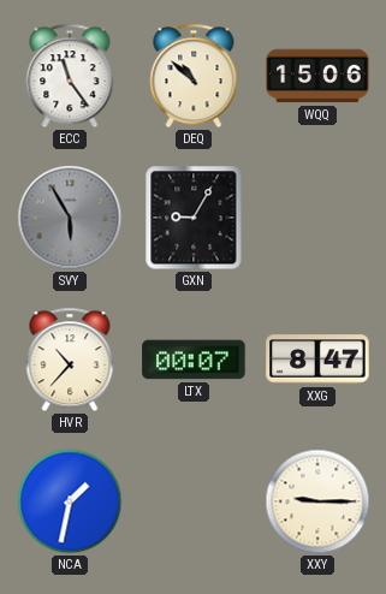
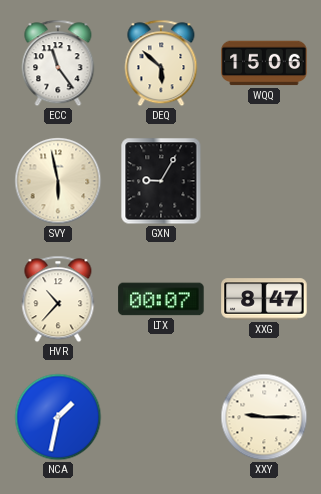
DEQ: 10:52 -> 5:52 (161, 63)
SVY: 5:55 -> 5:58 (58, 181)
SVY dial: grey -> cream (58, 181)
